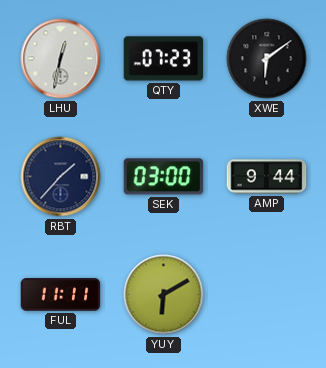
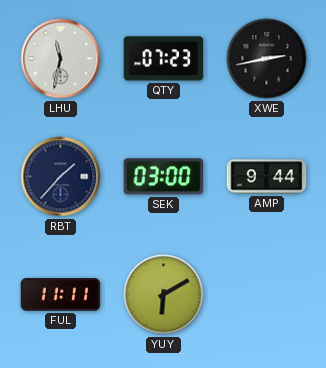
LHU: 12:32 -> 11:32 (61, 59)
XWE: 6:09 -> 2:43 (267, 59)
